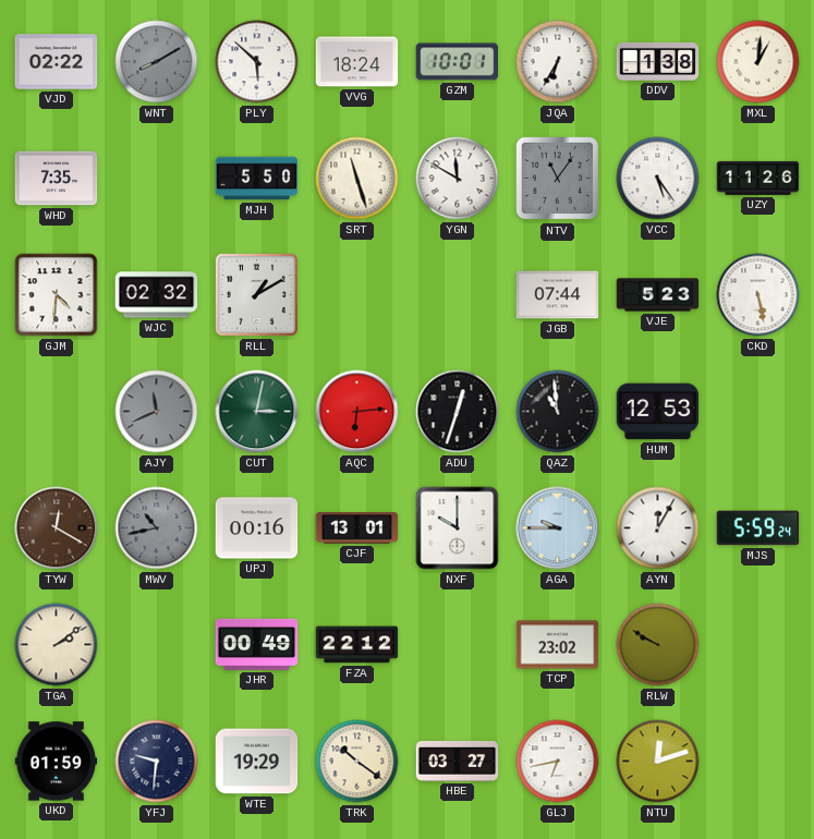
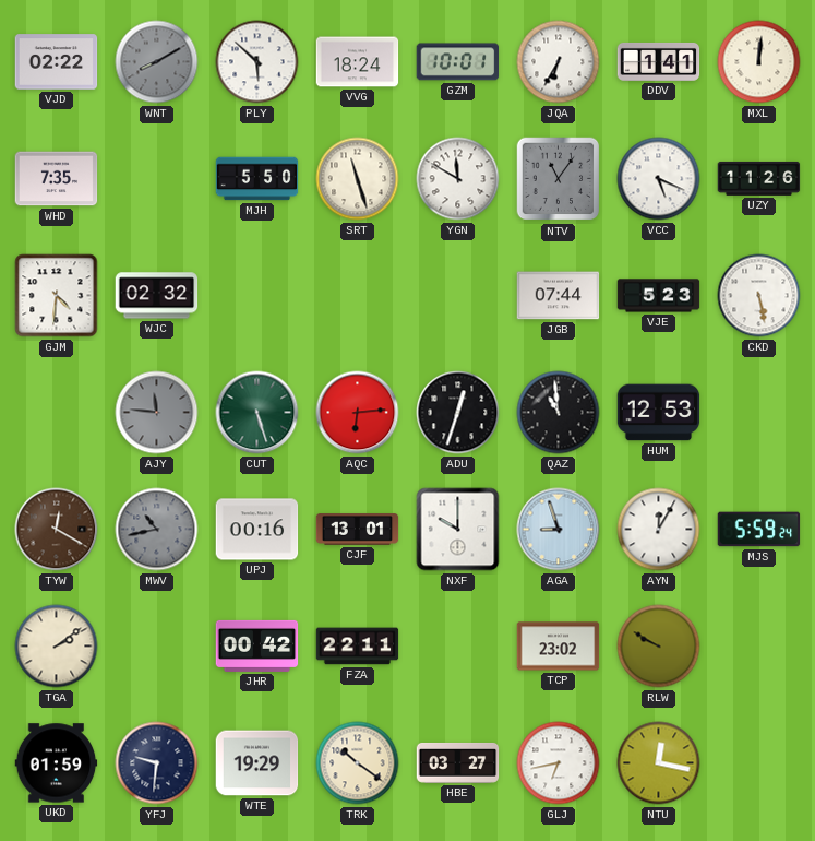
DDV: 1:38 -> 1:41 (659, 61)
MXL: 1:01 -> 12:01 (759, 62)
VCC: 5:24 -> 5:19 (659, 179)
RLL: 1:10 -> none (256, 294)
AJY: 11:41 -> 11:46 (157, 413)
CUT: 3:02 -> 5:27 (257, 413)
AGA: 9:45 -> 8:57 (559, 530)
JHR: 00:49 -> 00:42 (257, 645)
FZA: 22:12 -> 22:11 (358, 647)
NTU: 12:12 -> 12:17 (659, 763)
